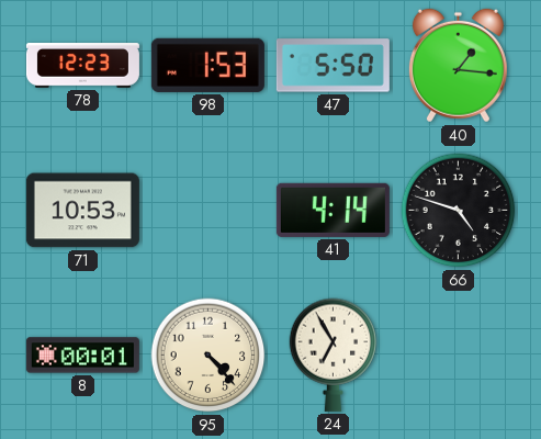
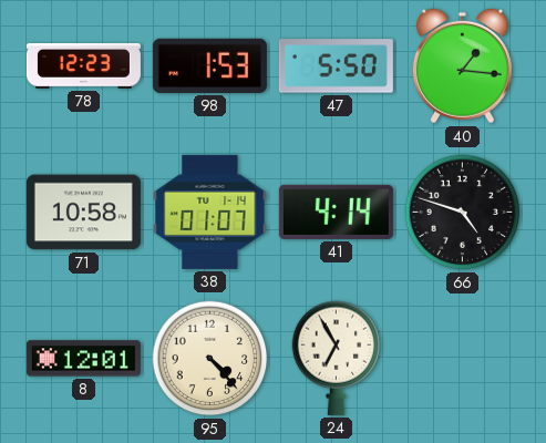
71: 10:53 -> 10:58 (83, 213)
38: none -> 01:07 (210, 212)
8: 00:01 -> 12:01 (83, 359)
